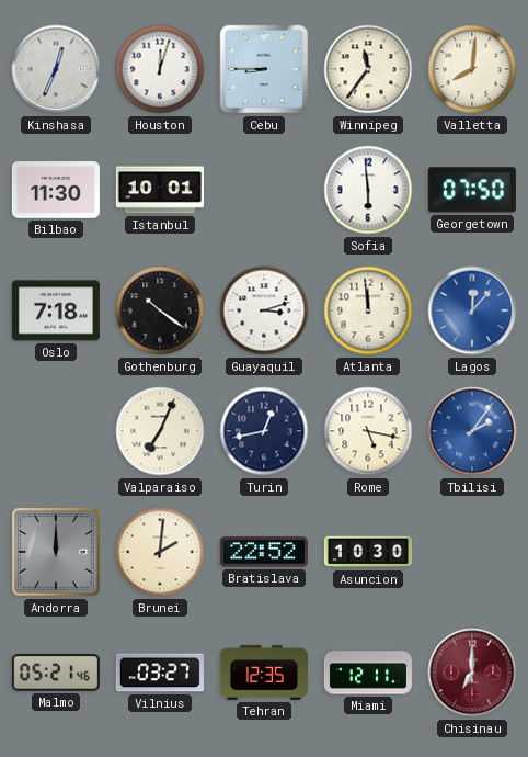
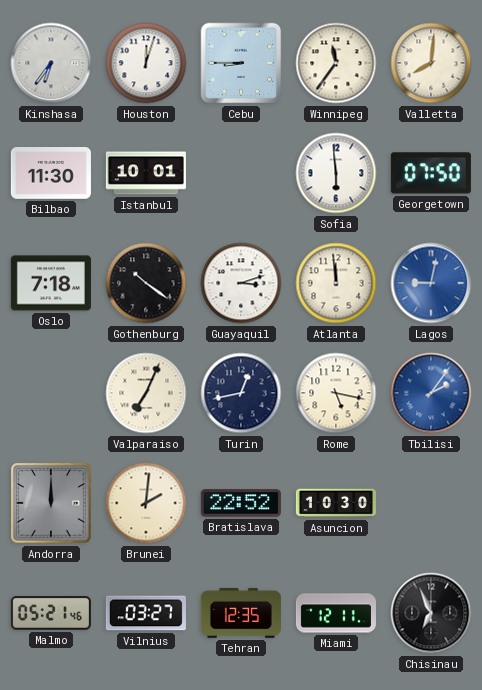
Kinshasa: 12:34 -> 6:36 (51, 63)
Lagos: 12:07 -> 9:02 (431, 283)
Chisinau: 7:00 -> 6:56 (431, 613)
Chisinau dial: burgundy -> black (431, 613)
